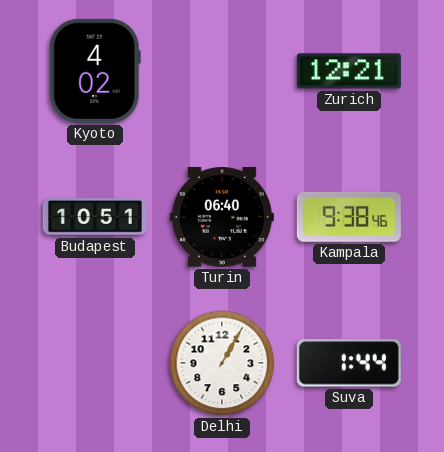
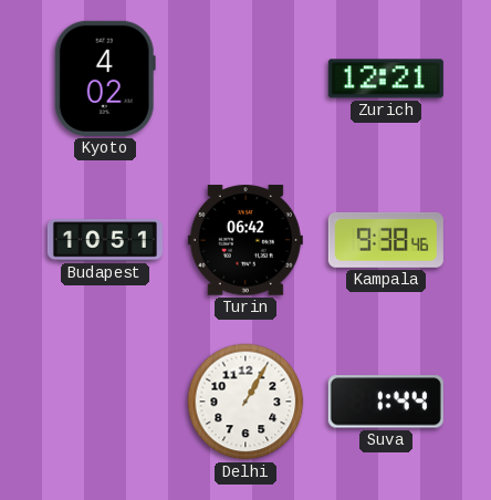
Turin: 06:40 -> 06:42 (245, 240)
